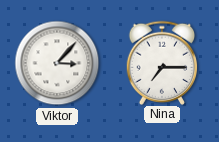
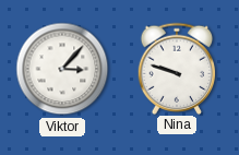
Nina: 7:15 -> 9:48 (177, 68)
